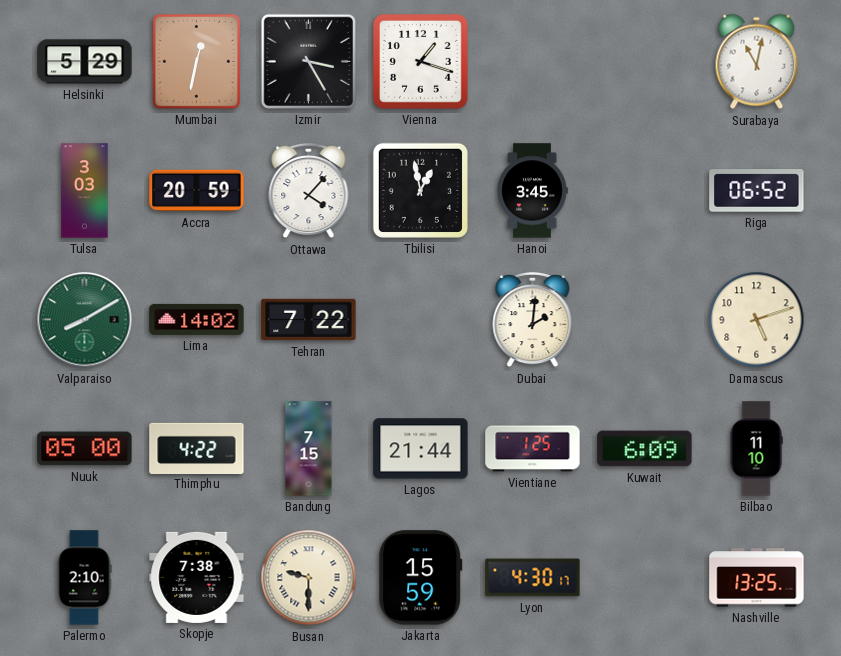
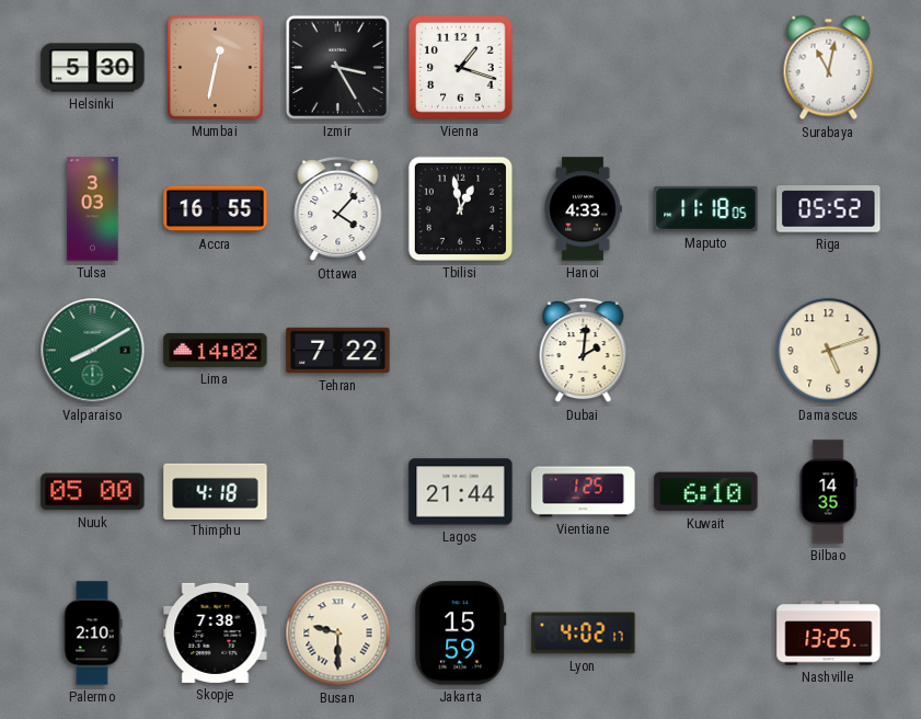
Helsinki: 5:29 -> 5:30 (93, 68)
Accra: 20:59 -> 16:55 (216, 209)
Hanoi: 3:45 -> 4:33 (583, 209)
Maputo: none -> 11:18 (706, 208)
Riga: 06:52 -> 05:52 (829, 209)
Thimphu: 4:22 -> 4:18 (216, 491)
Bandung: 7:15 -> none (309, 449)
Kuwait: 6:09 -> 6:10 (706, 492)
Bilbao: 11:10 -> 14:35 (828, 492)
Lyon: 4:30 -> 4:02 (584, 634)
